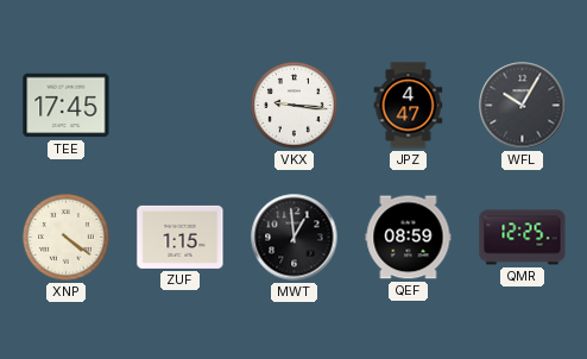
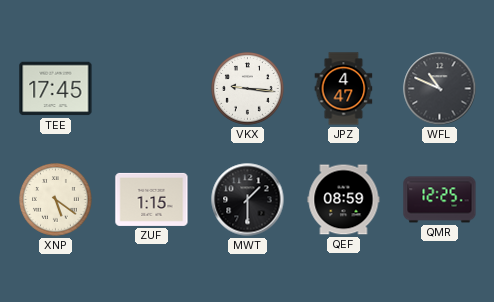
WFL: 10:05 -> 10:49 (440, 89)
XNP: 4:21 -> 5:21 (56, 200)
MWT: 12:59 -> 1:30 (248, 200)
